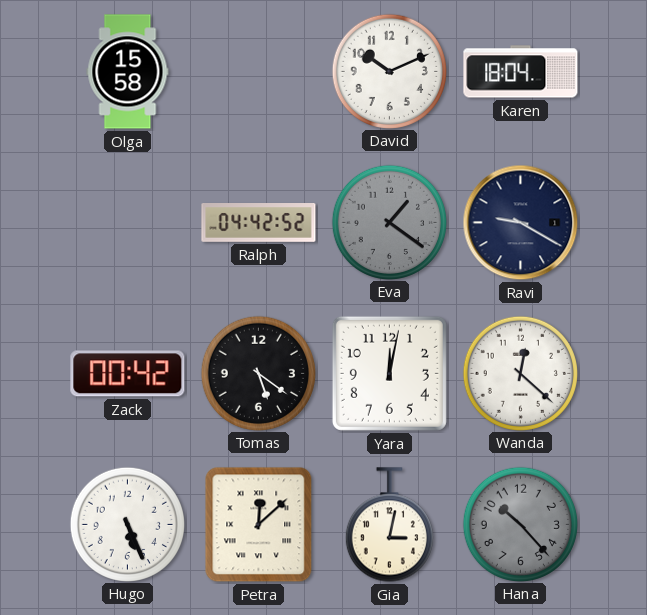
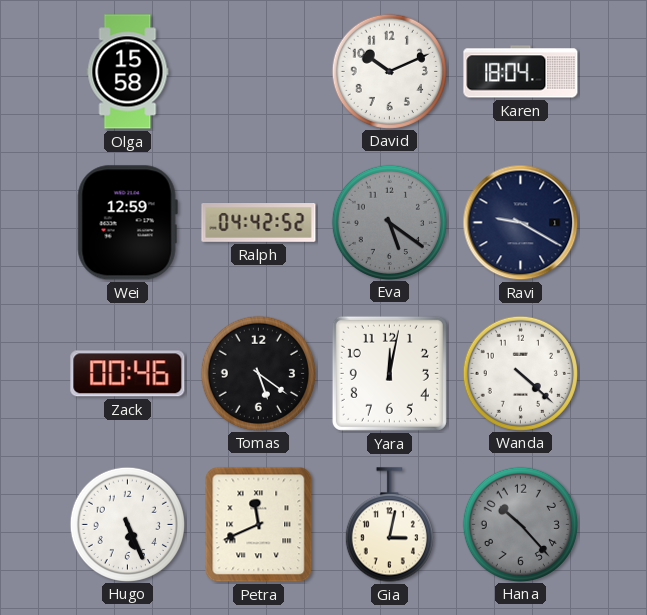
Wei: none -> 12:59 (127, 223)
Eva: 1:21 -> 5:21 (389, 222)
Zack: 00:42 -> 00:46 (128, 374)
Wanda: 12:22 -> 4:22 (520, 373)
Petra: 12:08 -> 11:41 (259, 525)
